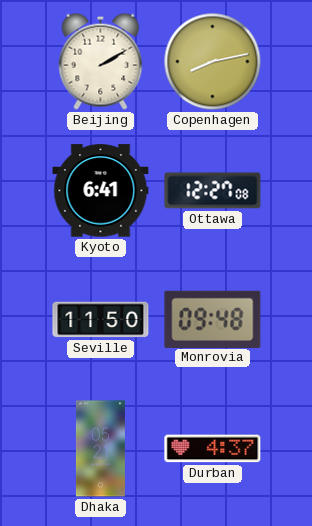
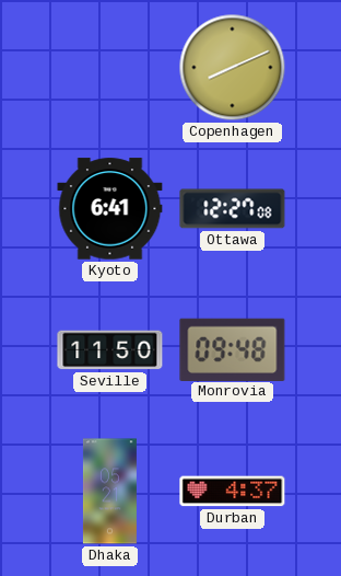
Beijing: 2:10 -> none (101, 61)
Copenhagen: 8:13 -> 8:11 (233, 68)
